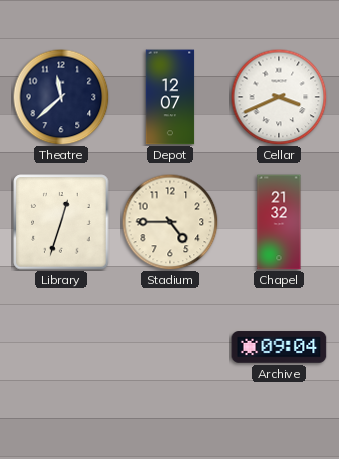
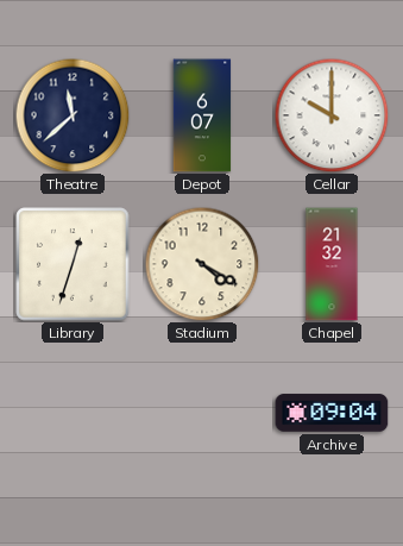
Depot: 12:07 -> 6:07 (202, 115)
Cellar: 3:41 -> 10:00 (332, 115)
Stadium: 4:45 -> 4:20 (202, 264)
